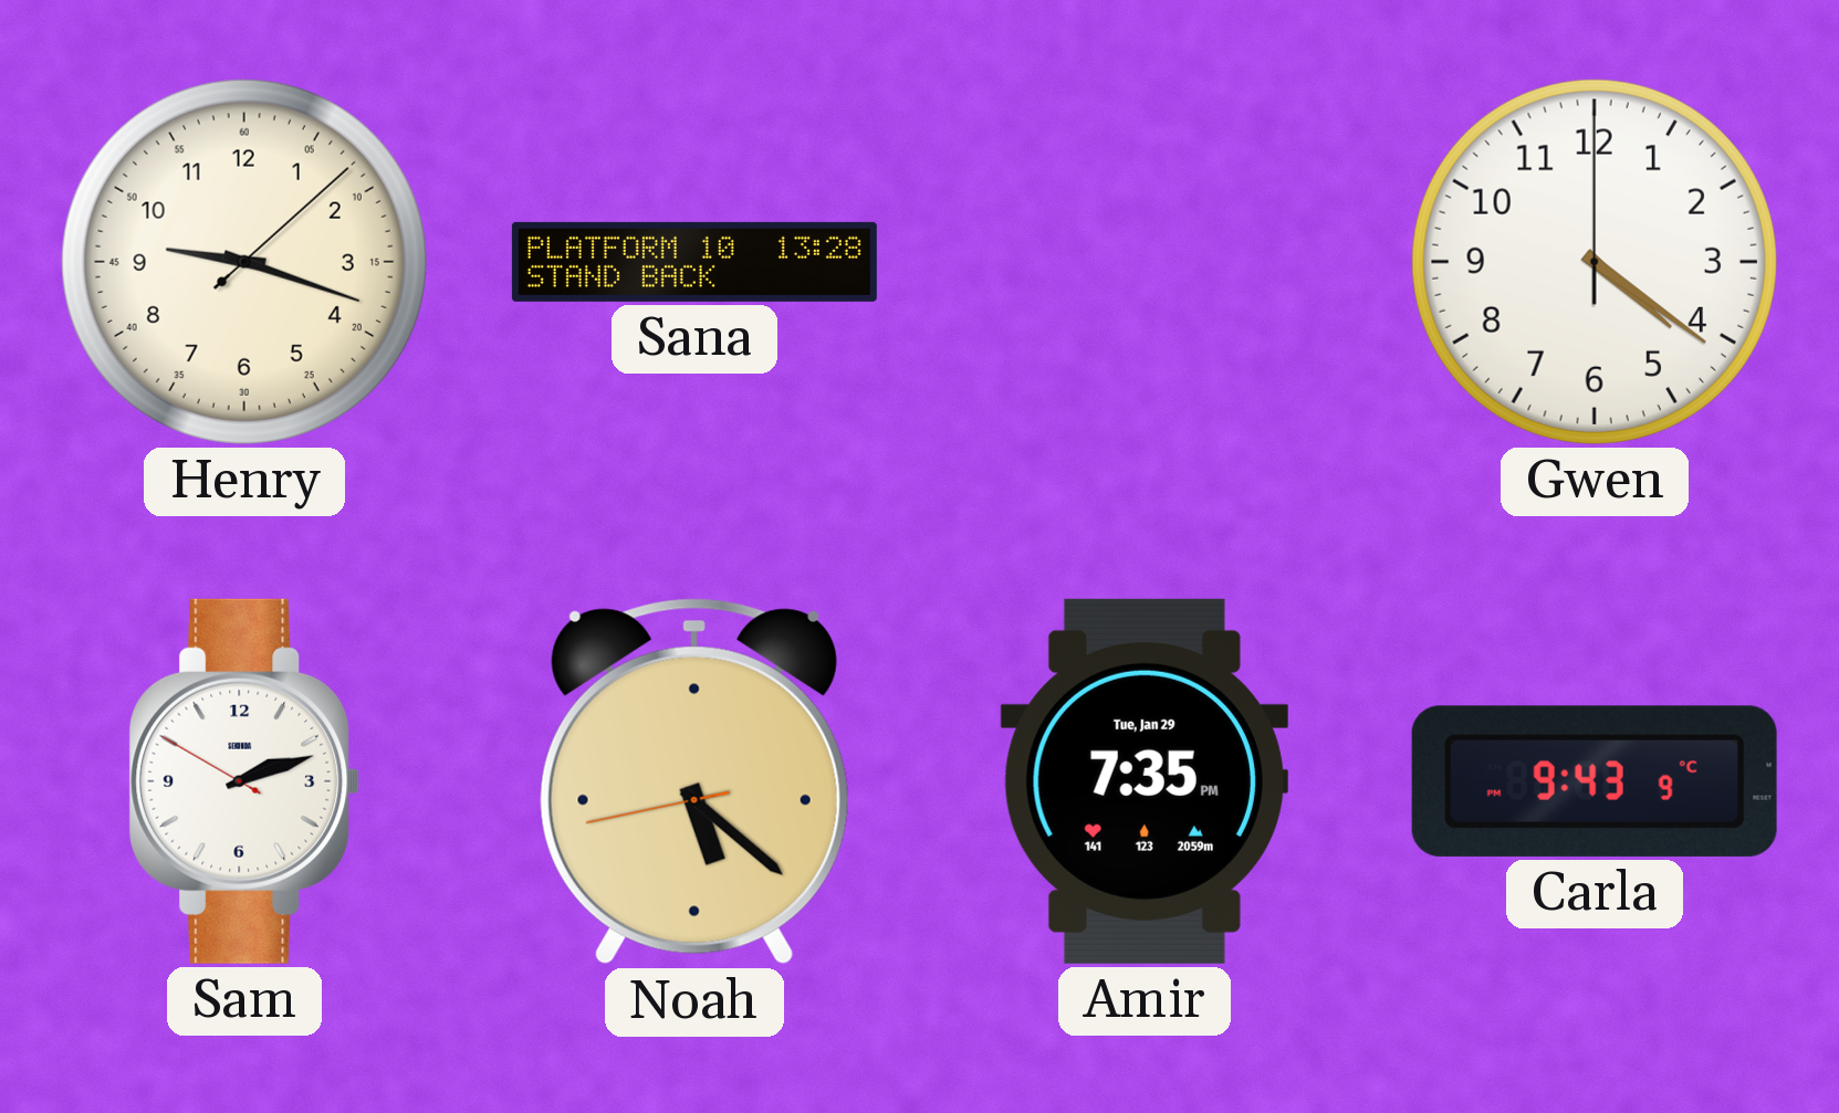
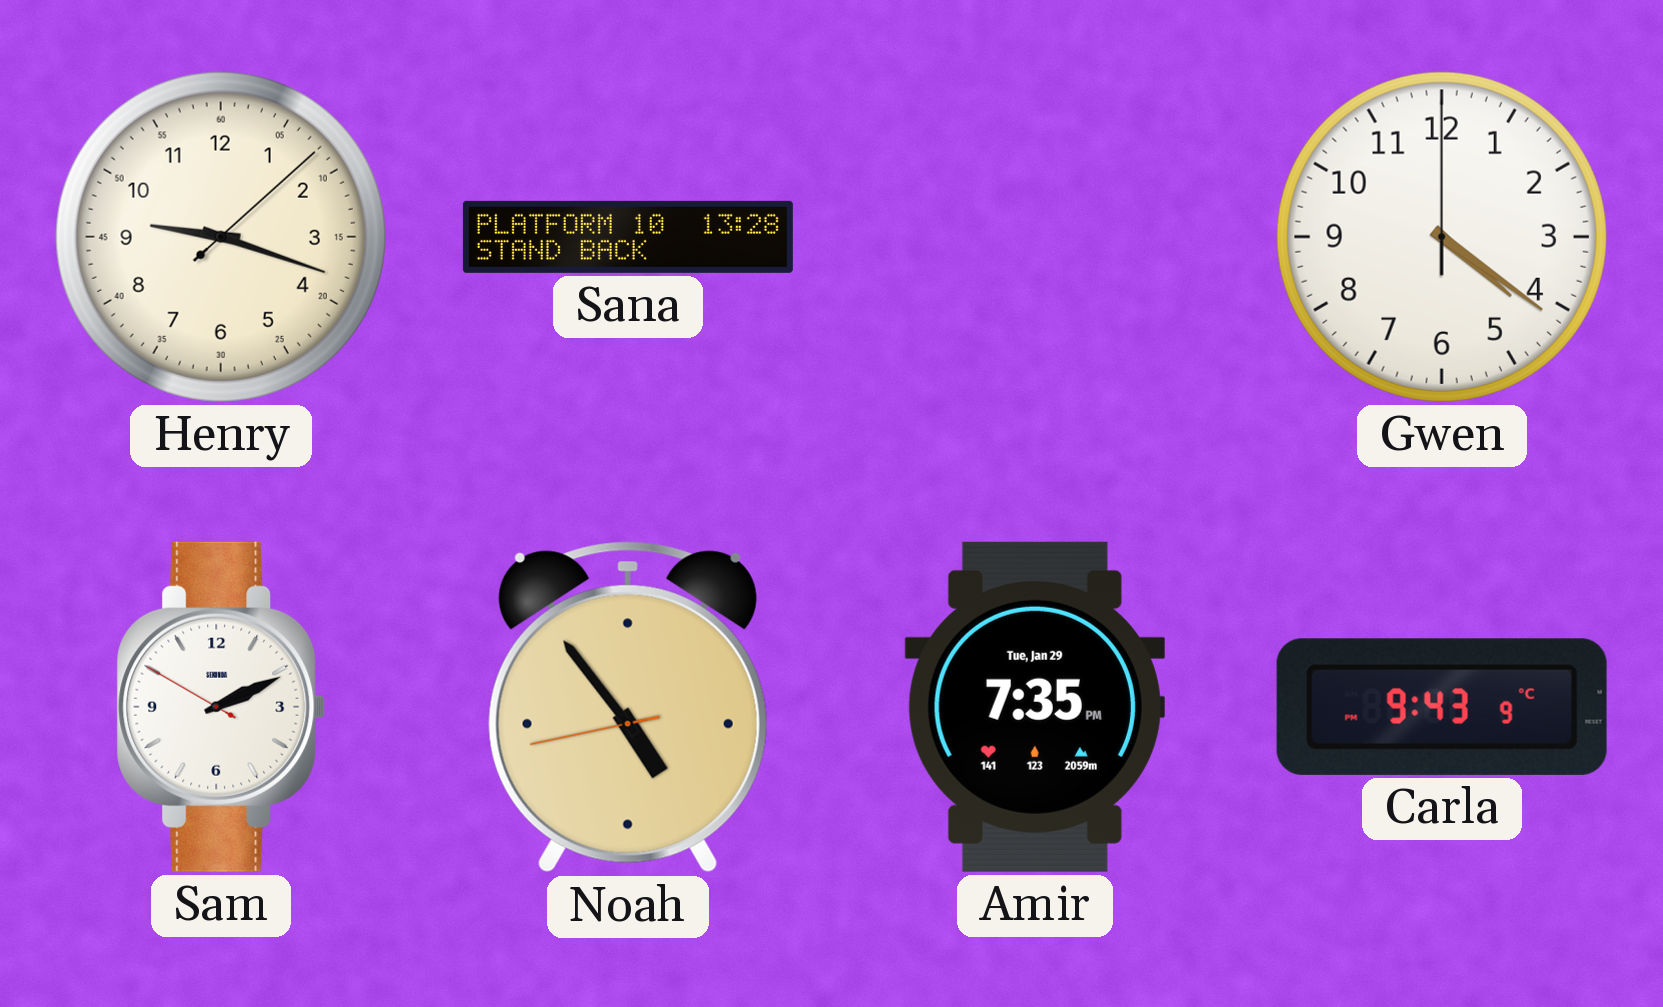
Sam: 2:11 -> 2:10 (221, 707)
Noah: 5:21 -> 4:53 (628, 707)
